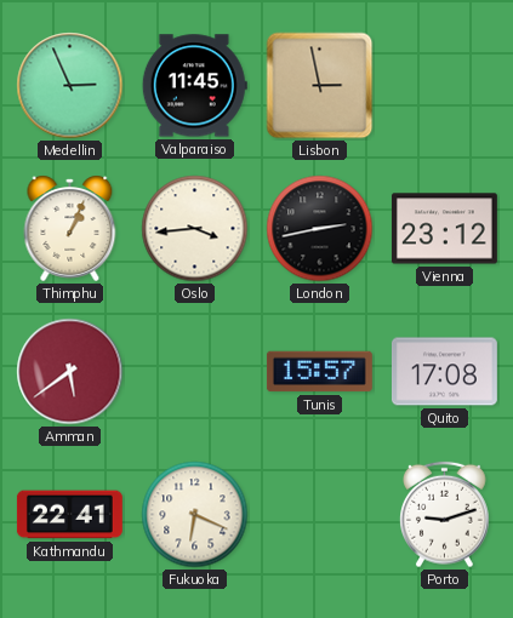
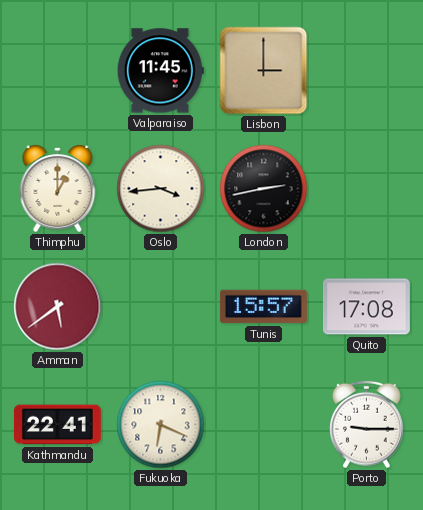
Medellin: 2:56 -> none (70, 86)
Lisbon: 2:58 -> 3:00 (264, 71)
Thimphu: 1:04 -> 1:00 (58, 188)
Vienna: 23:12 -> none (444, 229)
Porto: 9:12 -> 9:15 (367, 425)
